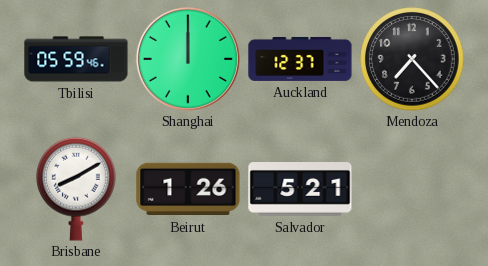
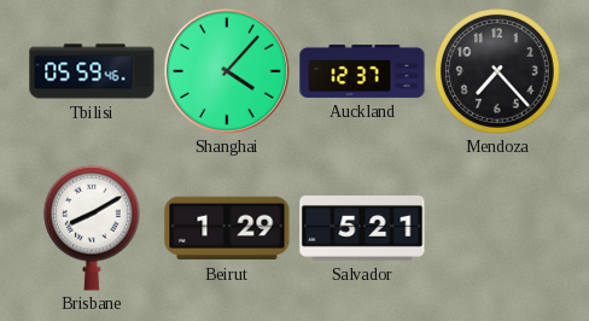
Shanghai: 12:00 -> 4:07 (227, 71)
Beirut: 1:26 -> 1:29 (227, 228)
